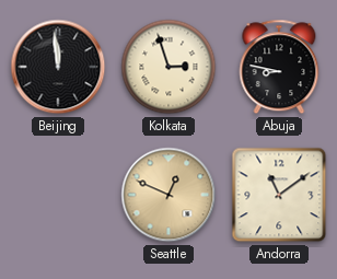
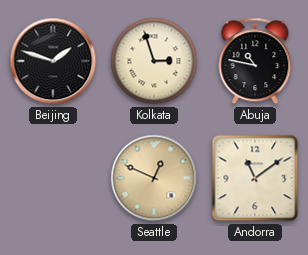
Beijing: 11:59 -> 1:48 (53, 61)
Abuja: 8:47 -> 10:47 (255, 61)
